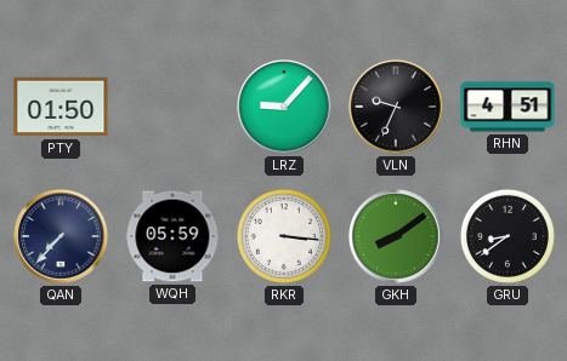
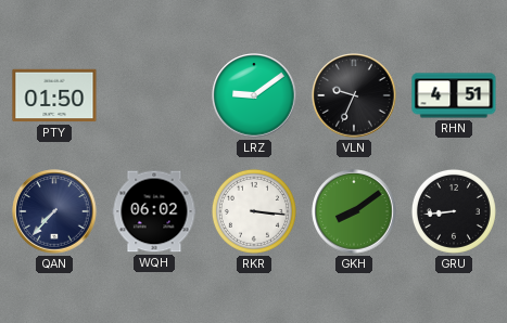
LRZ: 9:07 -> 9:09 (254, 95)
WQH: 05:59 -> 06:02 (154, 211)
GRU: 8:39 -> 8:44 (454, 211)
